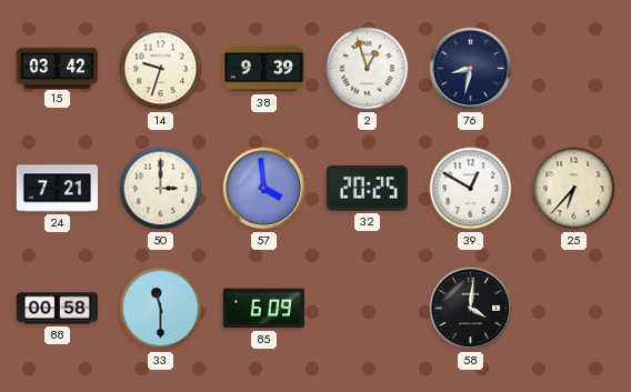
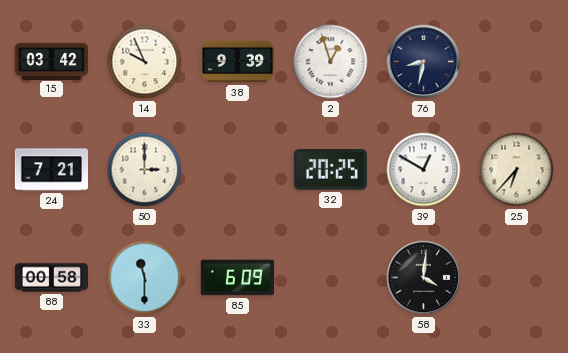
14: 9:33 -> 9:56 (145, 62)
57: 3:59 -> none (264, 189)
